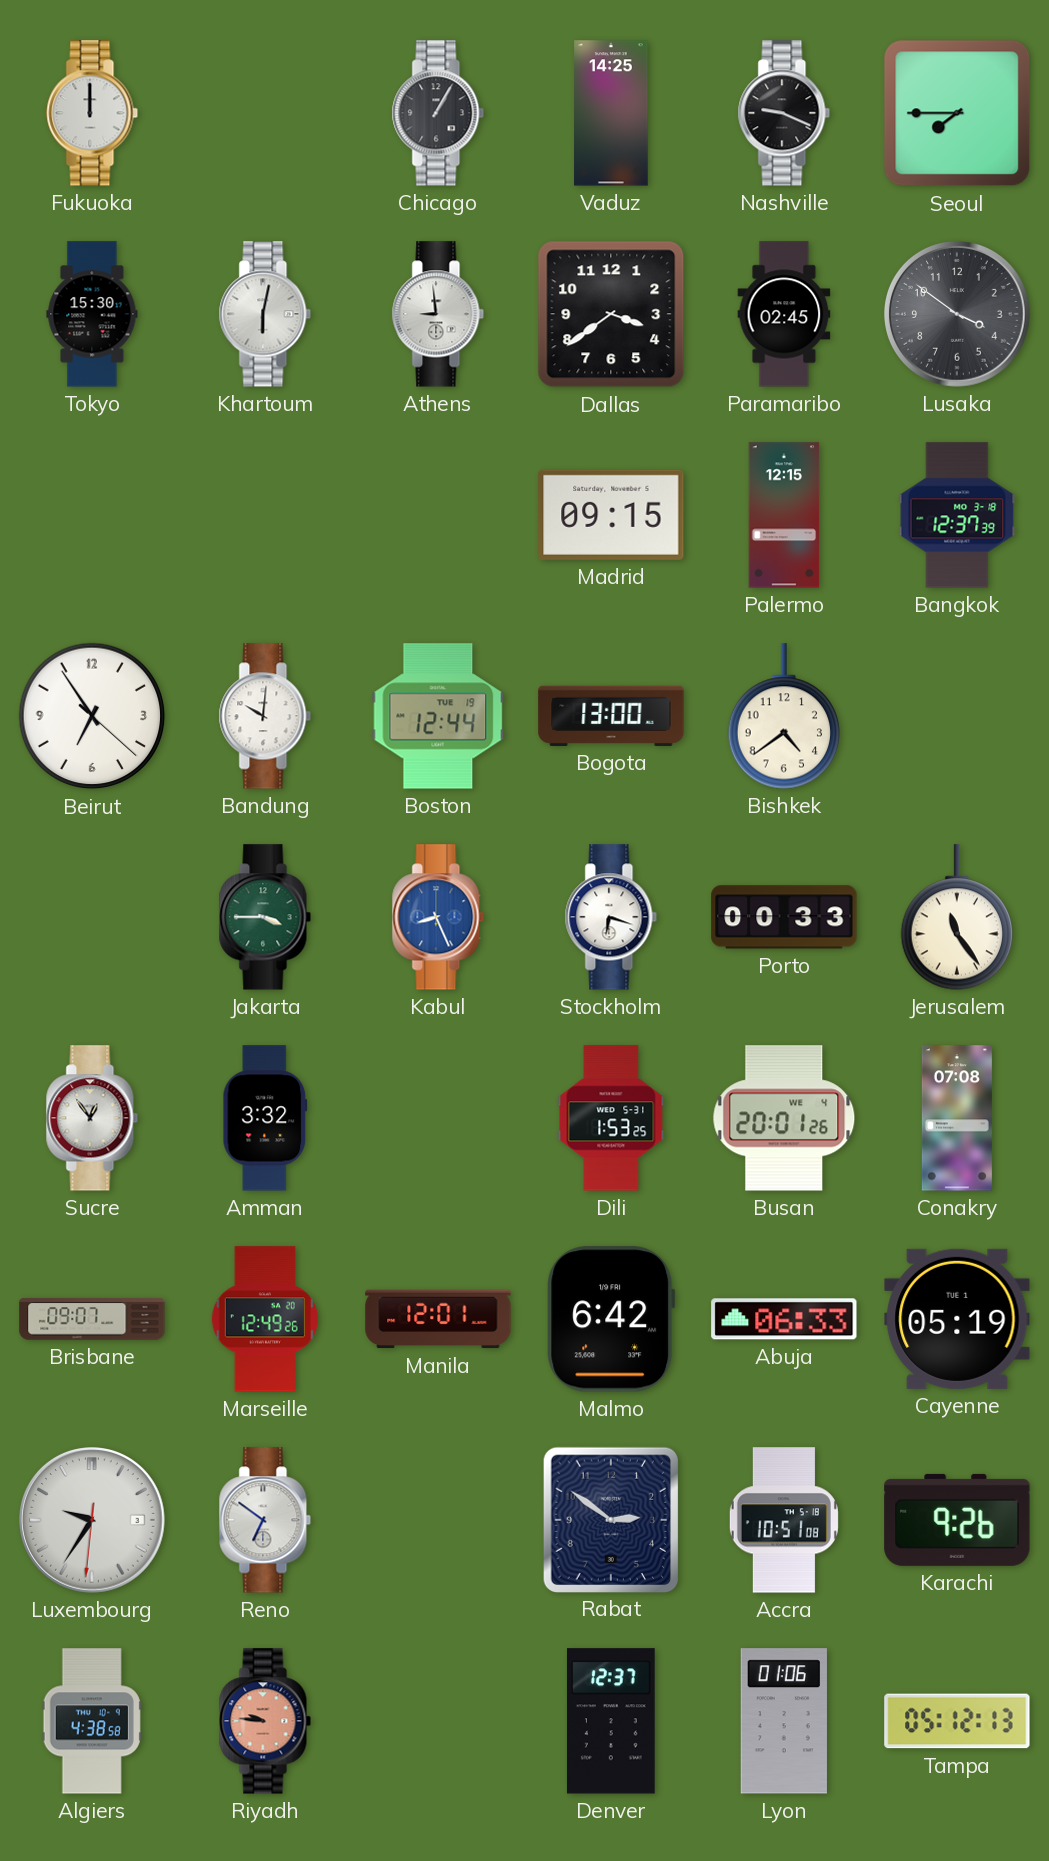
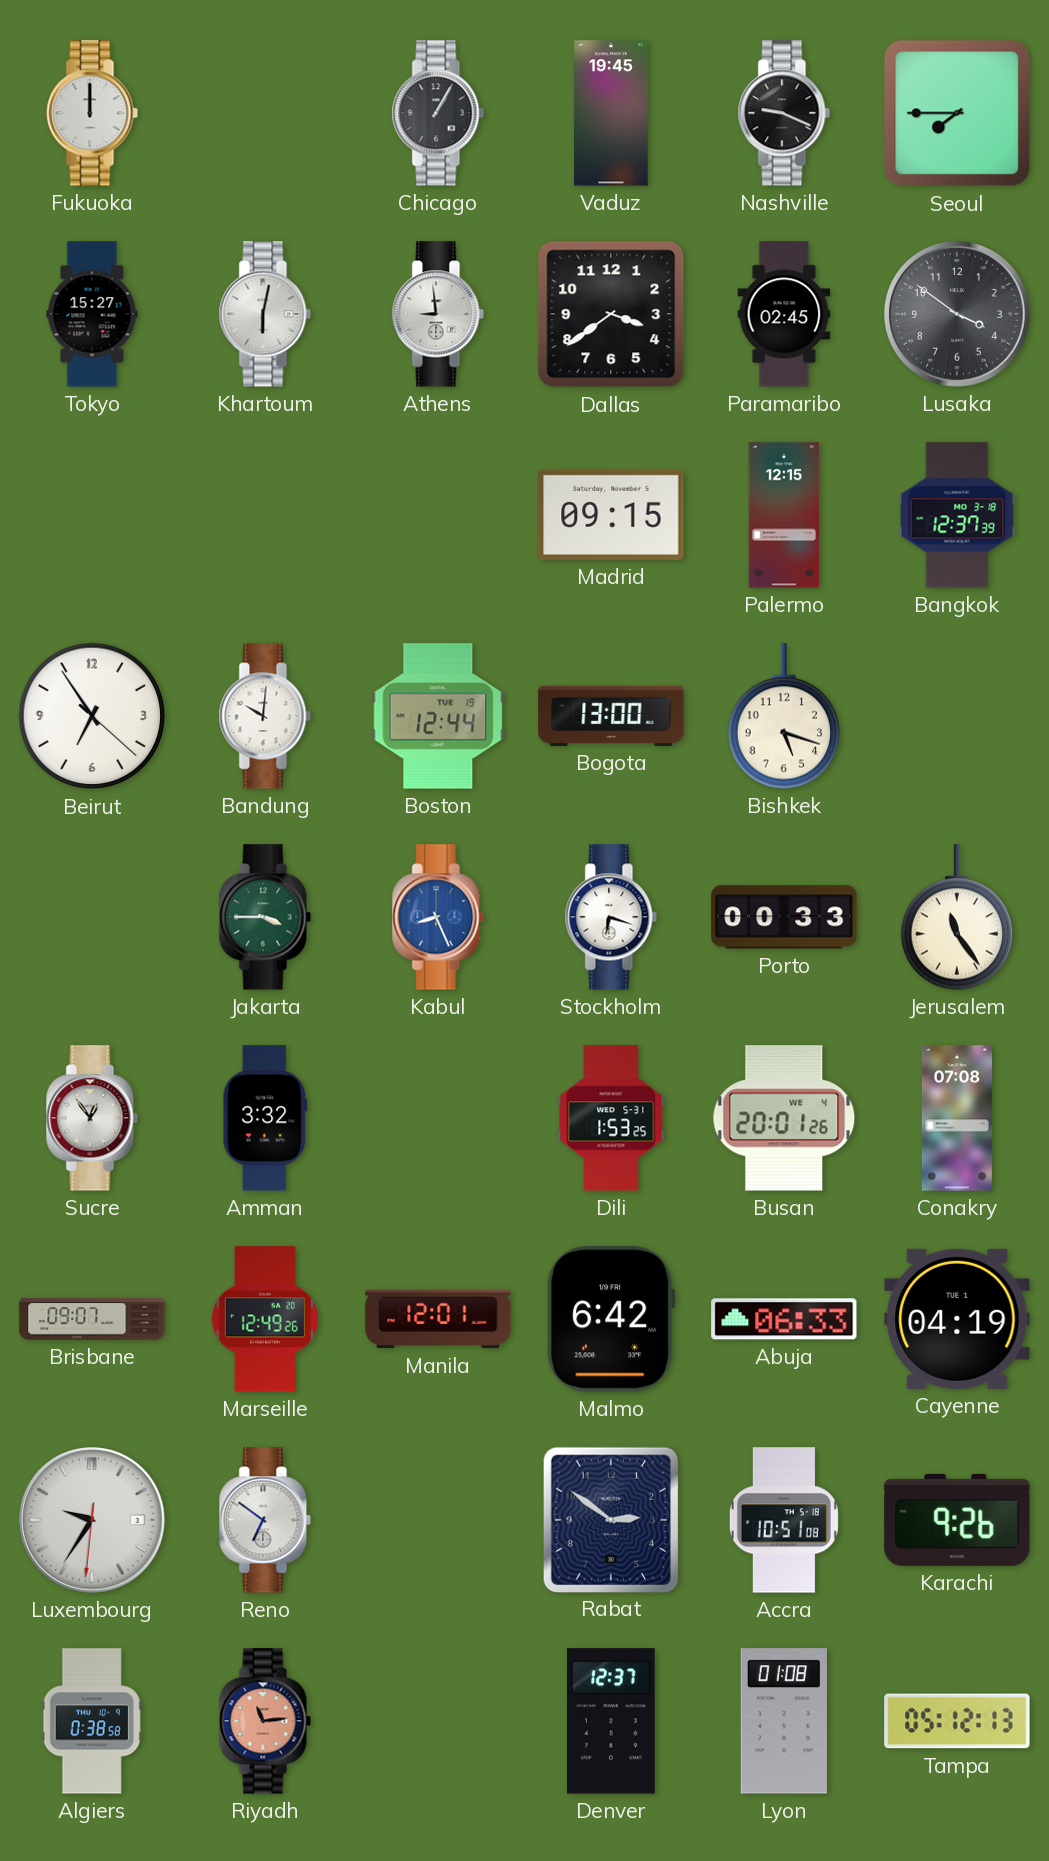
Vaduz: 14:25 -> 19:45 (611, 113)
Tokyo: 15:30 -> 15:27 (92, 314)
Bishkek: 4:39 -> 5:18 (783, 716)
Cayenne: 05:19 -> 04:19 (957, 1319)
Algiers: 4:38 -> 0:38 (92, 1721)
Riyadh: 9:46 -> 11:14 (265, 1721)
Lyon: 01:06 -> 01:08 (784, 1721)
